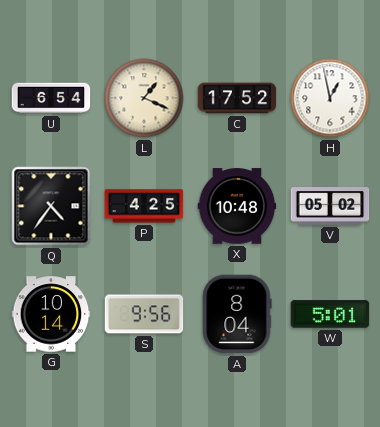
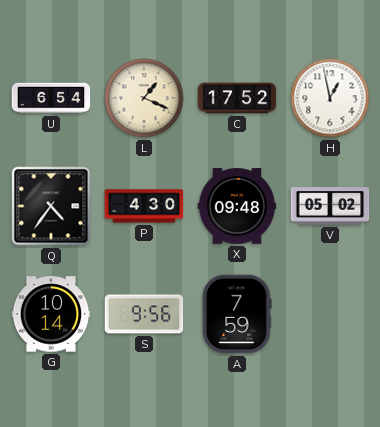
P: 4:25 -> 4:30 (144, 206)
X: 10:48 -> 09:48 (237, 206)
A: 8:04 -> 7:59 (237, 314)
W: 5:01 -> none (330, 314)
